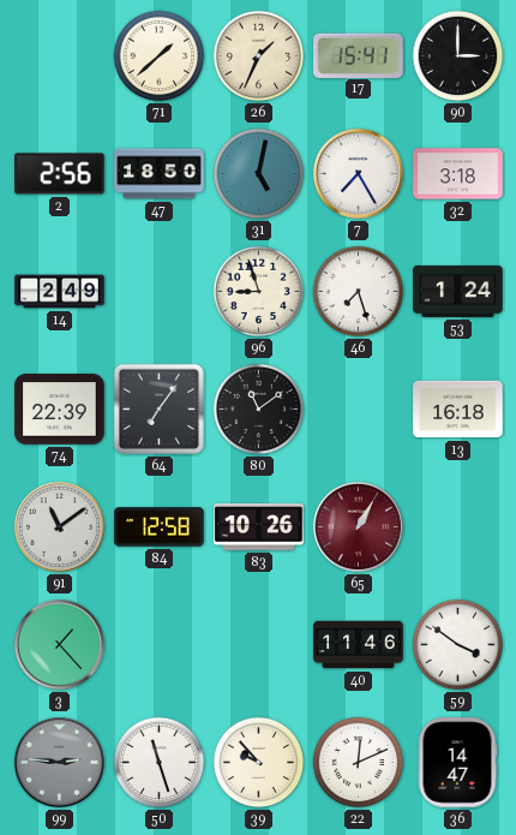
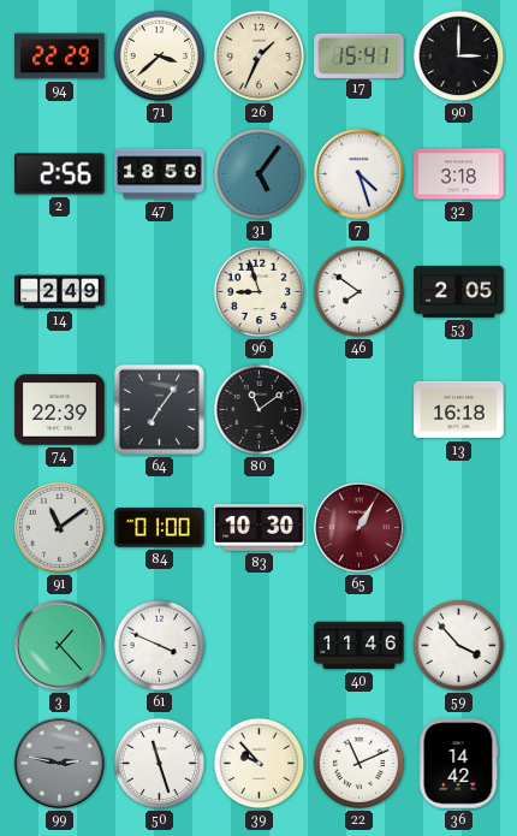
94: none -> 22:29 (60, 57)
71: 1:38 -> 3:38 (160, 57)
31: 5:02 -> 5:06 (260, 174)
7: 7:25 -> 4:27 (358, 173)
46: 7:27 -> 7:51 (359, 292)
53: 1:24 -> 2:05 (459, 291)
84: 12:58 -> 01:00 (160, 528)
83: 10:26 -> 10:30 (260, 528)
61: none -> 3:49 (160, 646)
59: 3:51 -> 3:53 (459, 646)
99: 2:46 -> 2:47 (59, 763)
22: 12:11 -> 11:11 (359, 764)
36: 14:47 -> 14:42 (458, 764)
